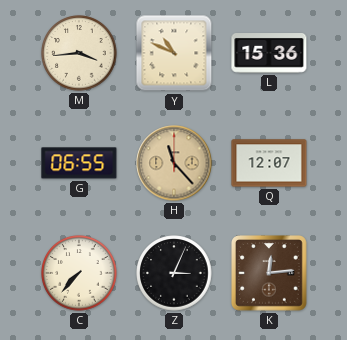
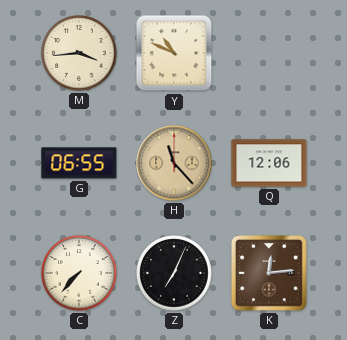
L: 15:36 -> none (269, 54)
Q: 12:07 -> 12:06 (269, 163)
Z: 3:04 -> 7:04 (174, 273)
